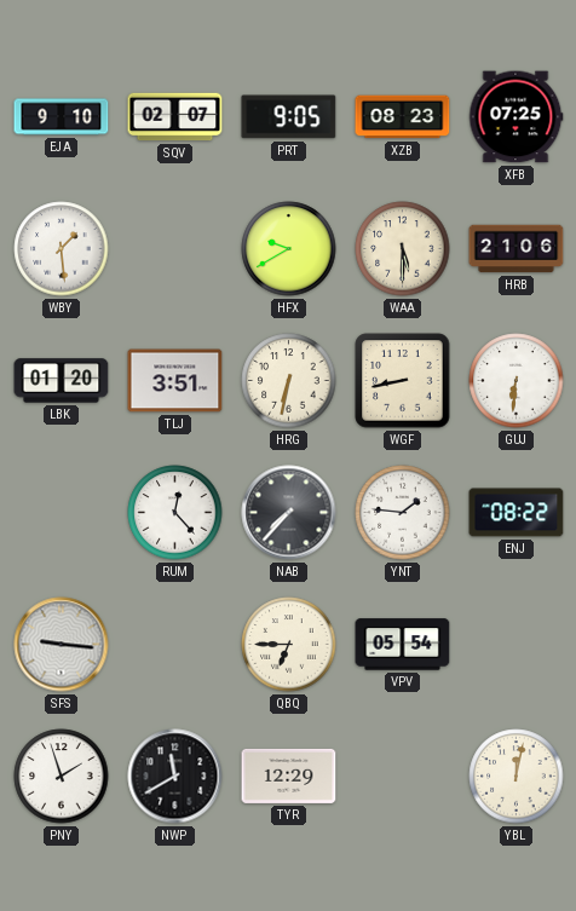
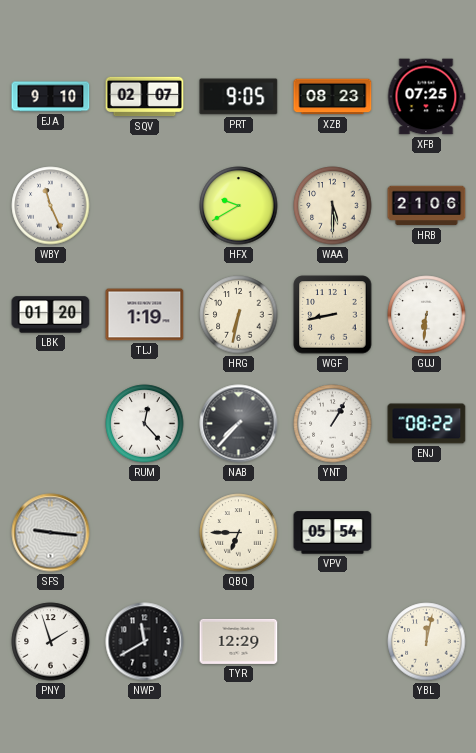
WBY: 1:29 -> 11:26 (51, 206)
TLJ: 3:51 -> 1:19 (145, 315)
YNT: 1:46 -> 1:05 (333, 424)
